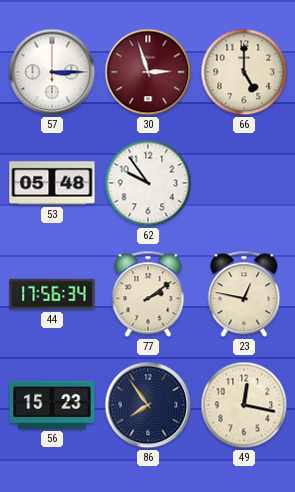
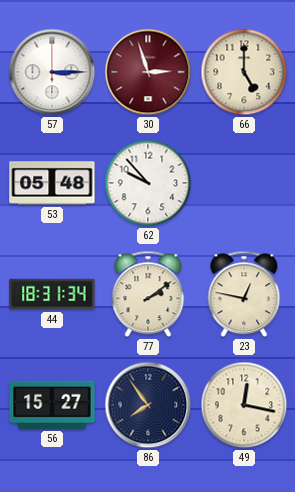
62: 9:54 -> 9:53 (148, 183)
44: 17:56 -> 18:31 (52, 294)
56: 15:23 -> 15:27 (52, 405)
